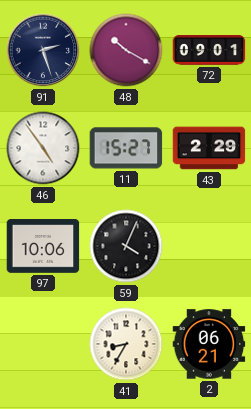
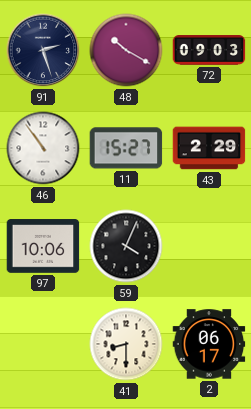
72: 09:01 -> 09:03 (209, 50)
46: 4:54 -> 10:54 (43, 148)
41: 8:35 -> 8:30 (126, 344)
2: 06:21 -> 06:17 (209, 344)
